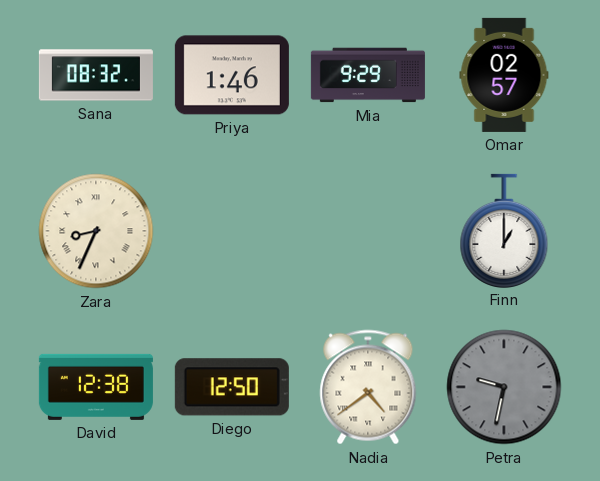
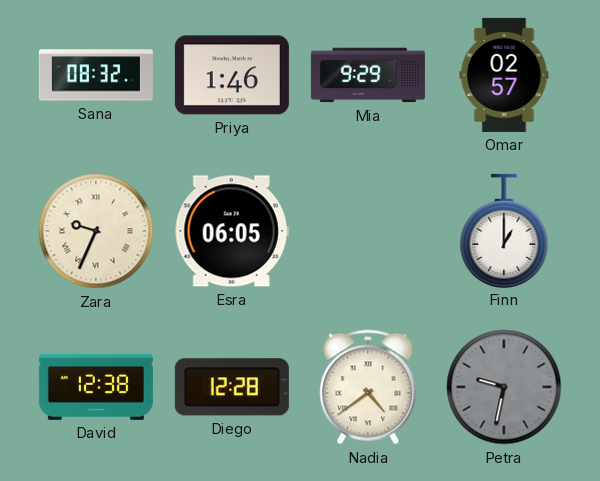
Zara: 8:34 -> 9:34 (96, 231)
Esra: none -> 06:05 (232, 231)
Diego: 12:50 -> 12:28 (232, 387)
